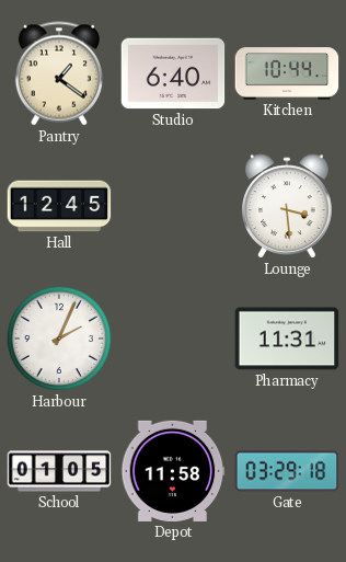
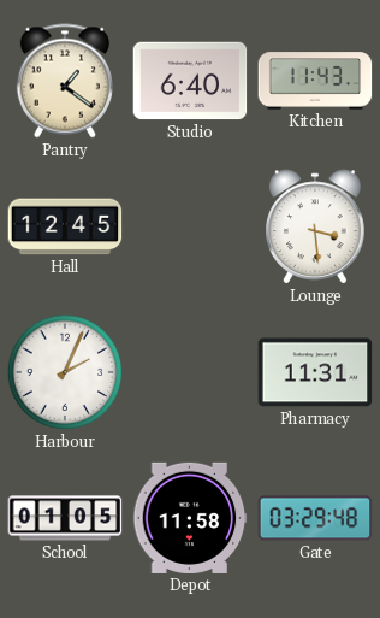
Kitchen: 10:44 -> 11:43 (315, 81)
Gate: 03:29:18 -> 03:29:48 (315, 518)
